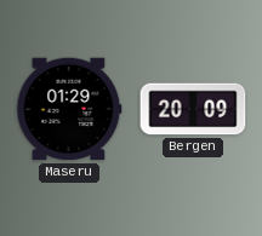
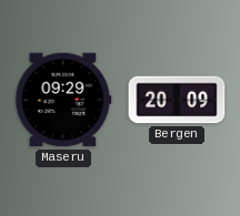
Maseru: 01:29 -> 09:29 (63, 100)
